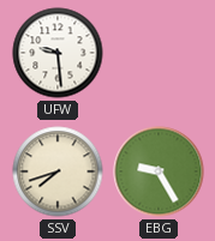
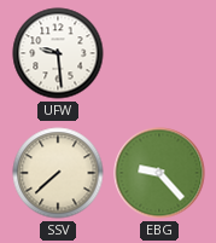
SSV: 7:42 -> 7:38 (58, 173)
EBG: 9:25 -> 9:23 (159, 173)
